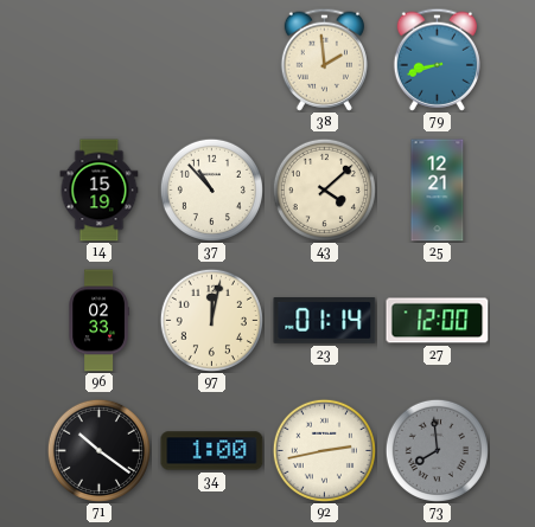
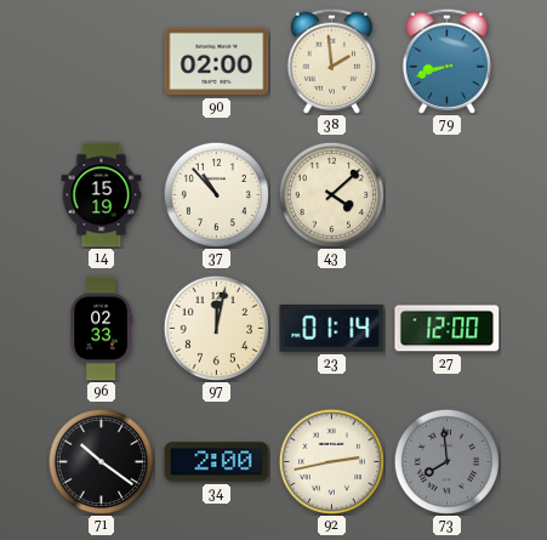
90: none -> 02:00 (217, 62)
25: 12:21 -> none (438, 191)
34: 1:00 -> 2:00 (217, 462)
